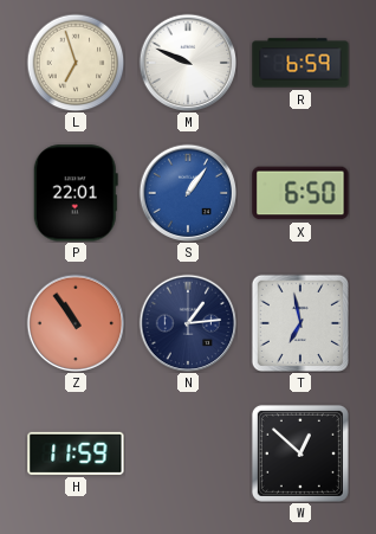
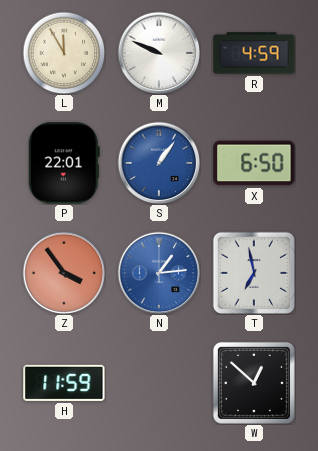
L: 6:57 -> 11:55 (64, 53)
R: 6:59 -> 4:59 (254, 53)
Z: 10:54 -> 3:54 (64, 273)
N dial: navy -> blue (159, 273)
